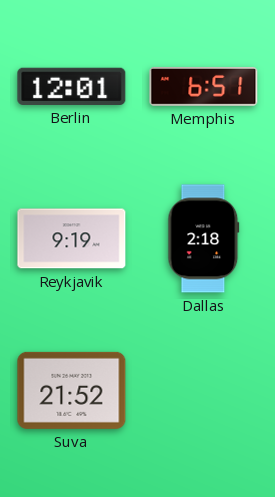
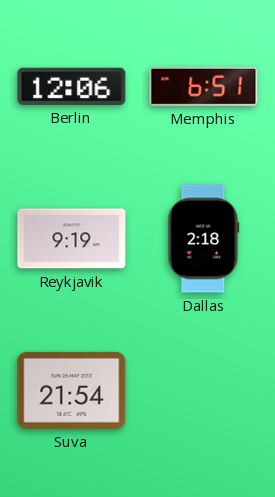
Berlin: 12:01 -> 12:06 (72, 86)
Suva: 21:52 -> 21:54 (72, 390)
